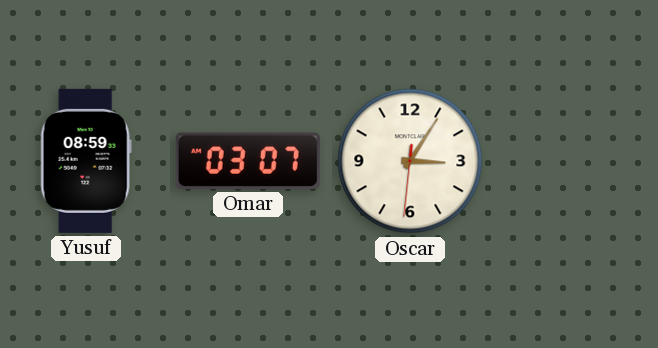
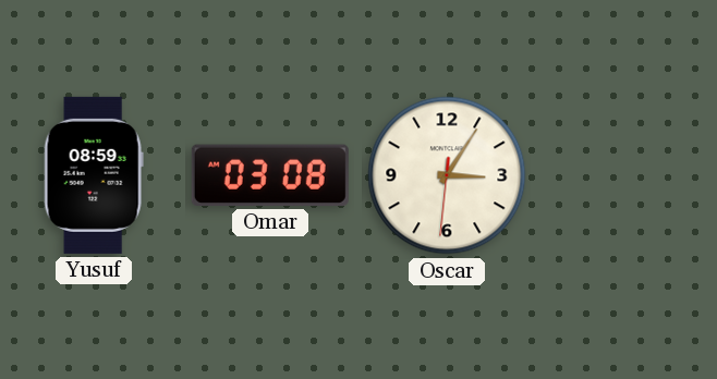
Omar: 03:07 -> 03:08 (270, 175)
